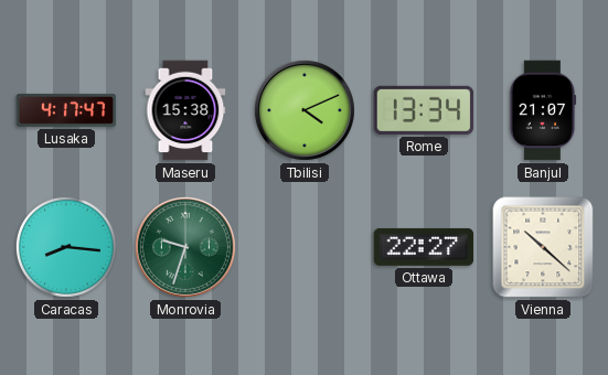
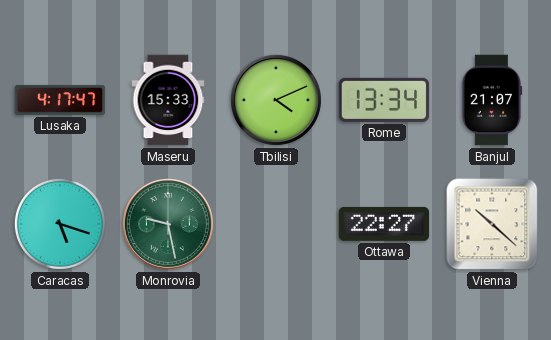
Maseru: 15:38 -> 15:33 (168, 100)
Caracas: 8:16 -> 5:18 (60, 224)
Monrovia: 9:33 -> 9:28 (168, 224)
